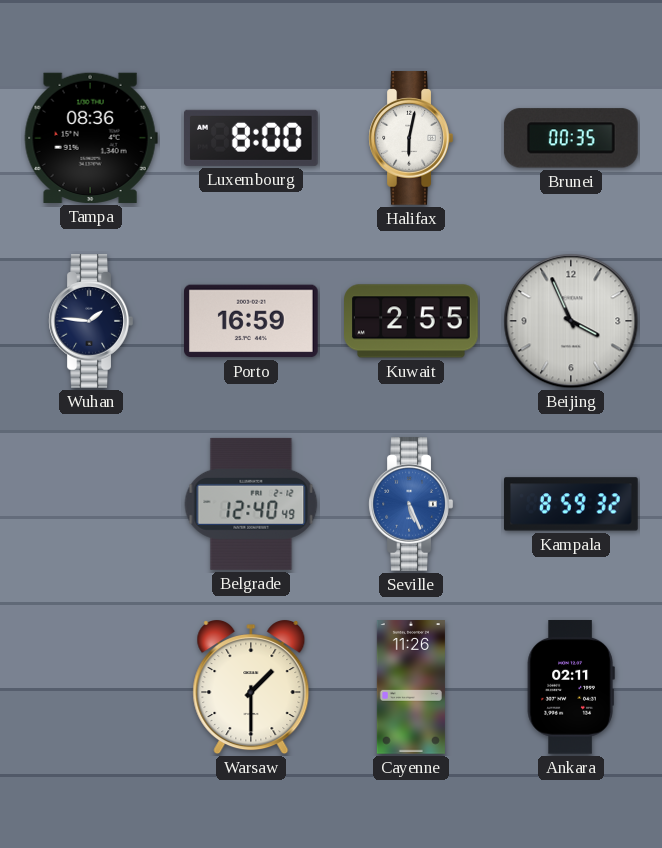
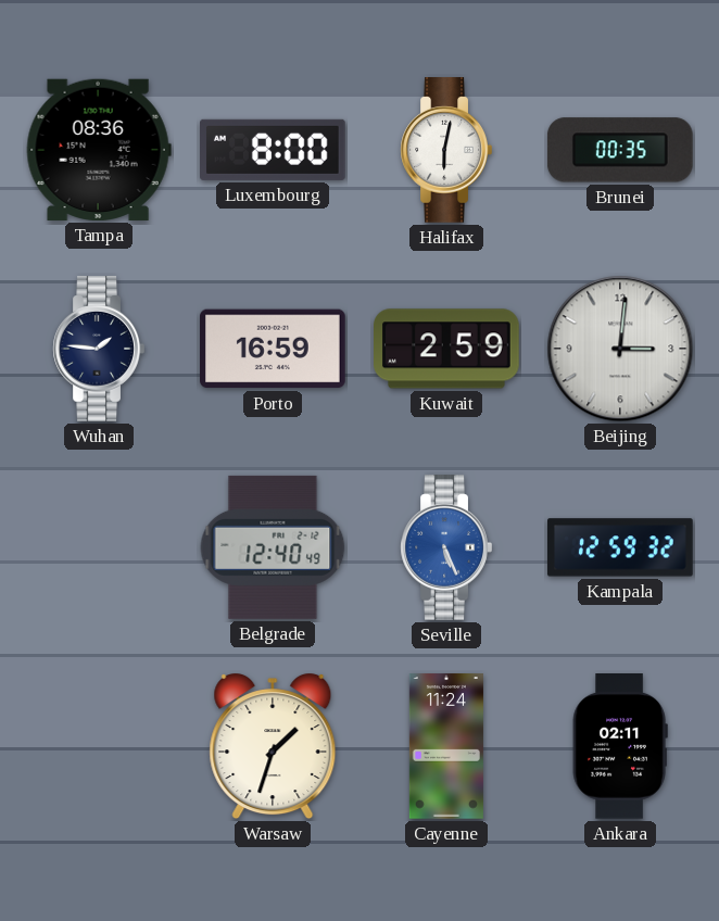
Kuwait: 2:55 -> 2:59 (446, 349)
Beijing: 3:56 -> 3:01 (620, 349)
Kampala: 8:59 -> 12:59 (621, 547)
Warsaw: 1:30 -> 1:33 (273, 747)
Cayenne: 11:26 -> 11:24 (446, 746)
